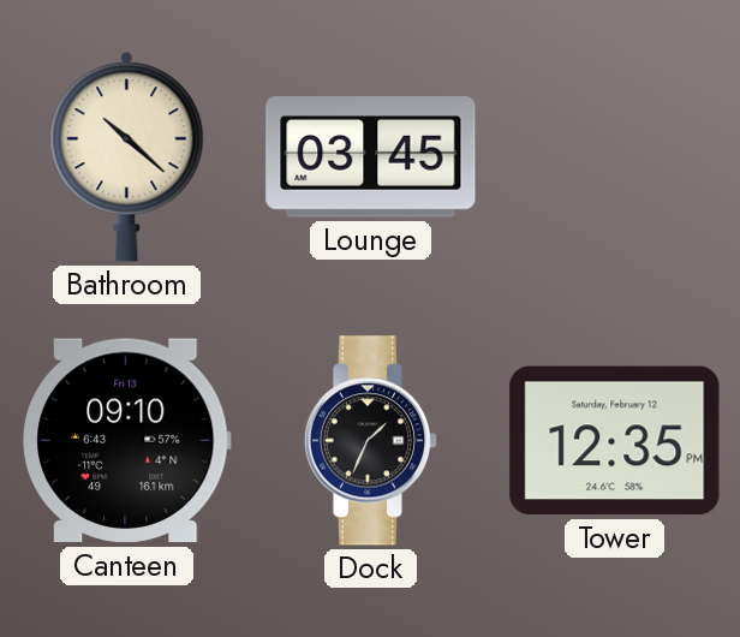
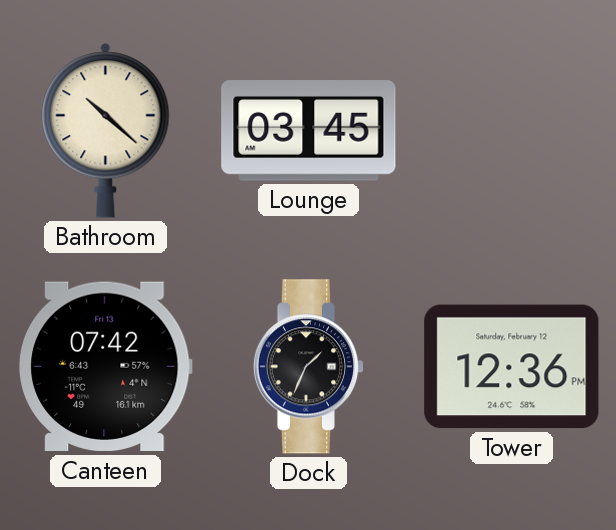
Canteen: 09:10 -> 07:42 (106, 367)
Tower: 12:35 -> 12:36 (512, 367)
